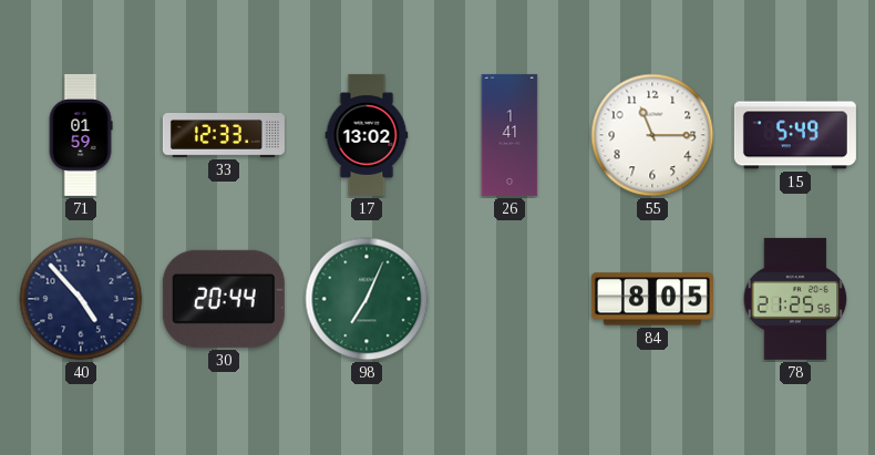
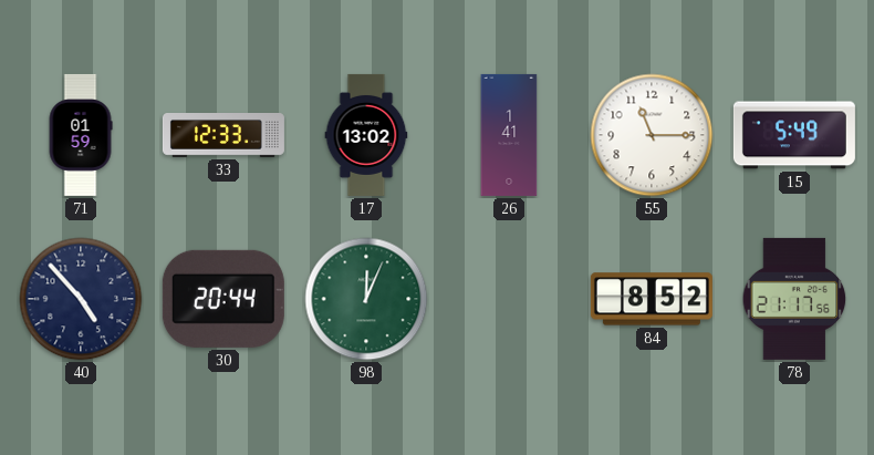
98: 7:04 -> 12:04 (366, 299)
84: 8:05 -> 8:52 (652, 299)
78: 21:25 -> 21:17 (794, 299)
